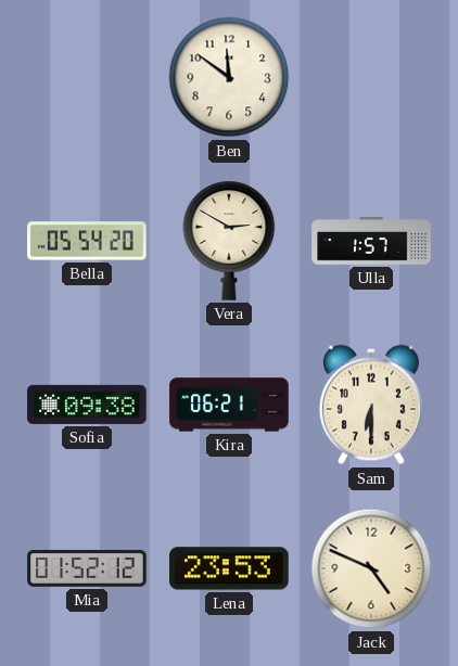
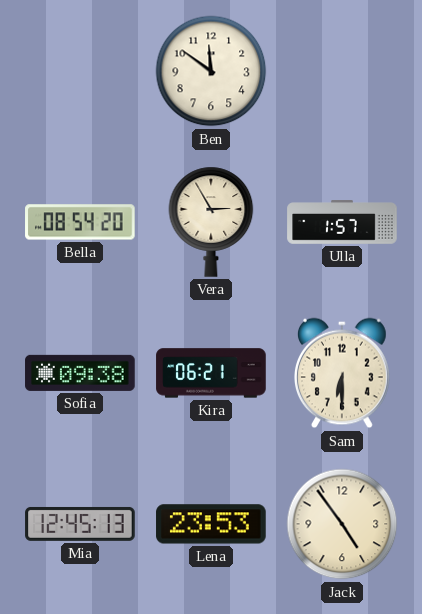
Bella: 05:54 -> 08:54 (80, 222)
Vera: 2:50 -> 2:55 (211, 222)
Mia: 01:52 -> 12:45 (80, 524)
Jack: 4:49 -> 4:54 (342, 524)
